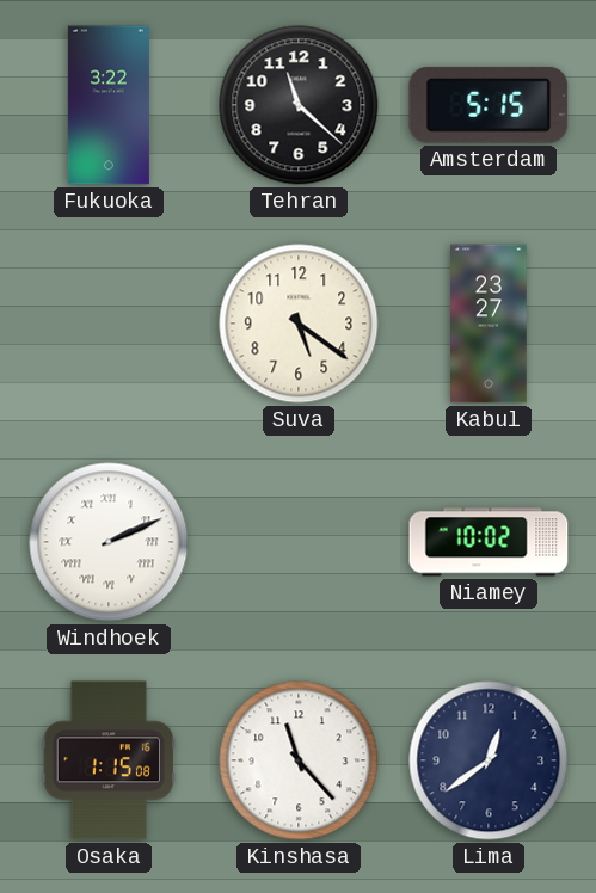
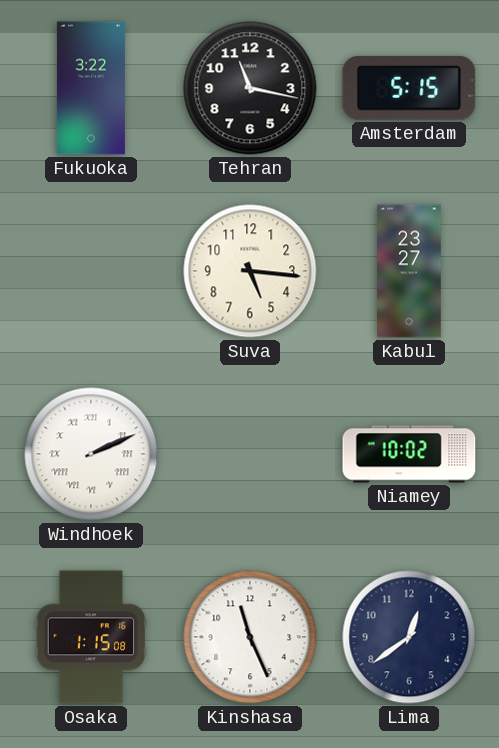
Tehran: 11:22 -> 11:17 (250, 88)
Suva: 5:21 -> 5:16 (250, 271)
Kinshasa: 11:23 -> 11:26 (250, 637)
